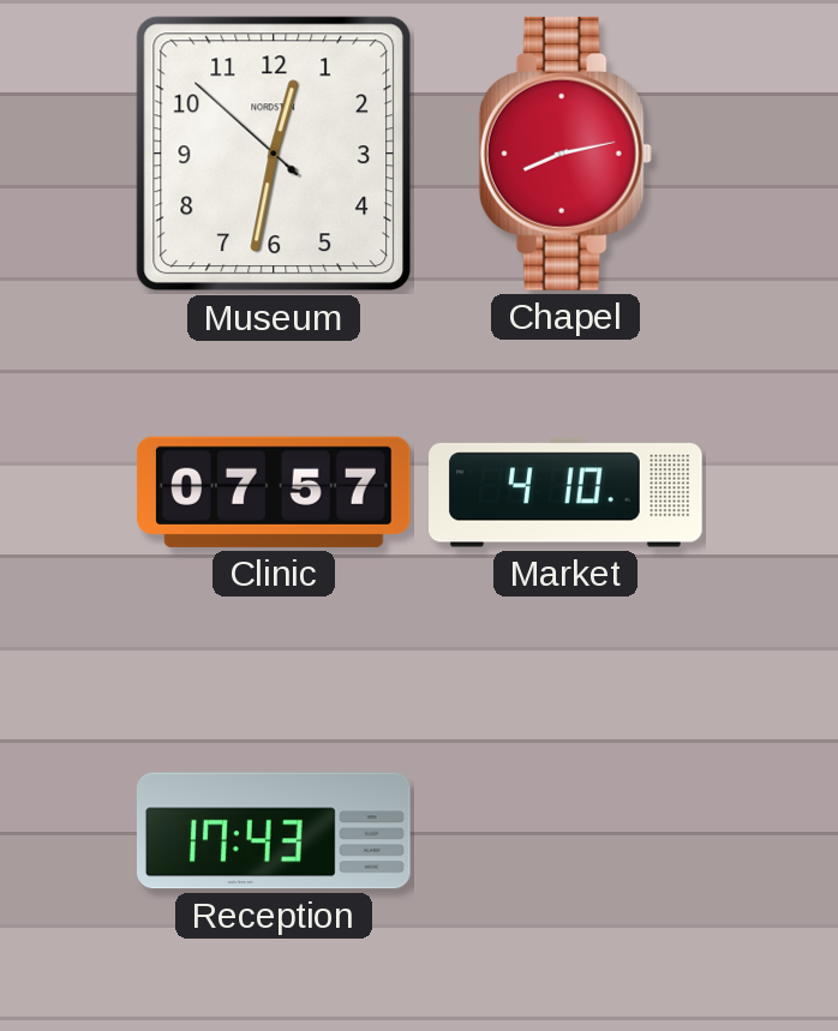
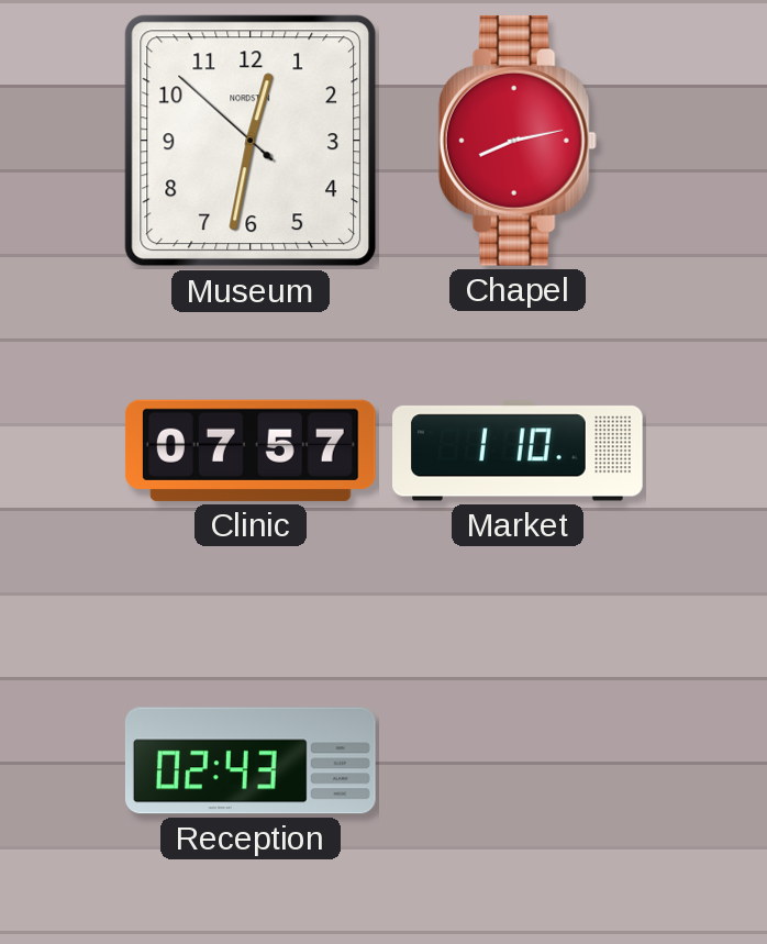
Market: 4:10 -> 1:10 (519, 451)
Reception: 17:43 -> 02:43 (251, 760)
